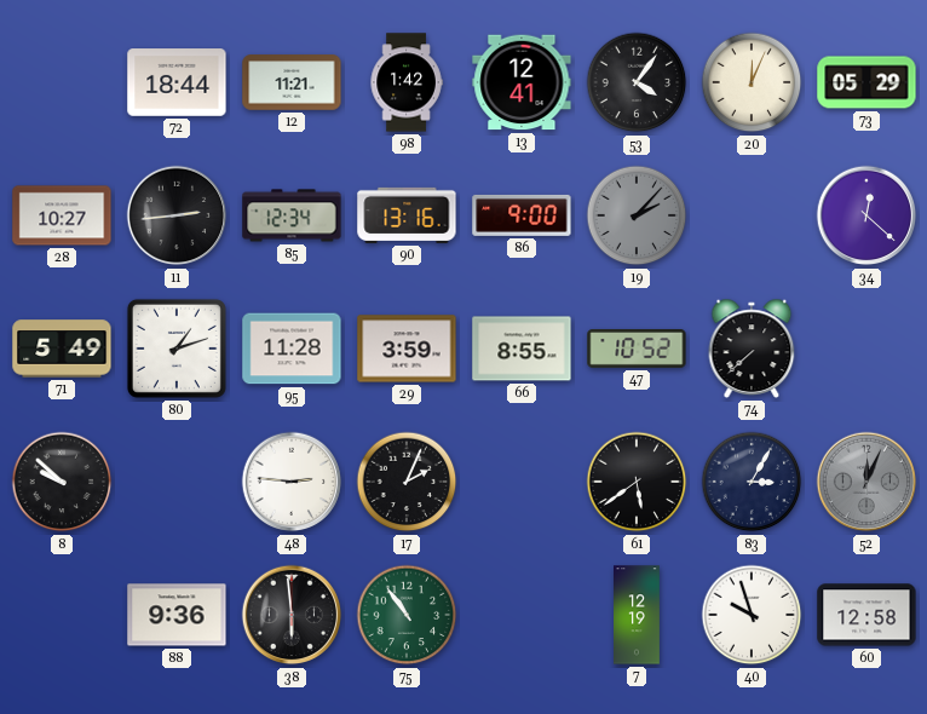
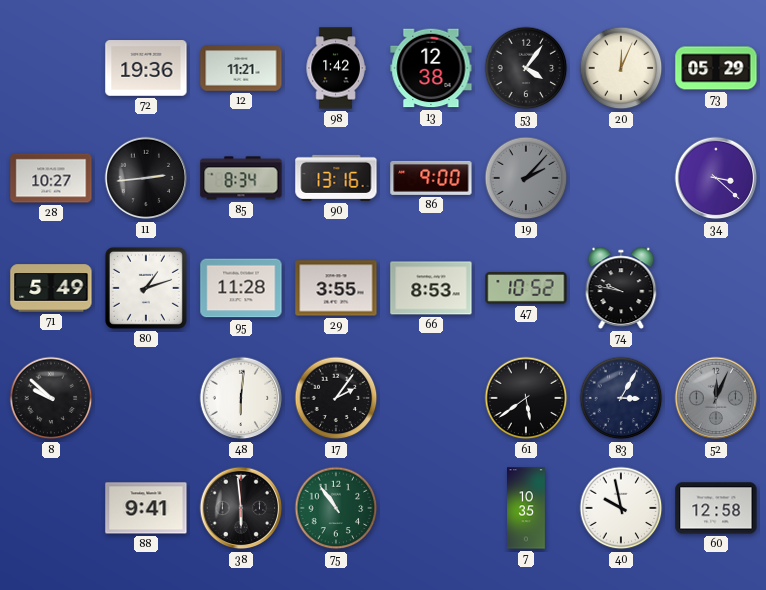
72: 18:44 -> 19:36 (146, 68)
13: 12:41 -> 12:38 (431, 68)
85: 12:34 -> 8:34 (241, 178)
34: 12:22 -> 3:22 (716, 178)
29: 3:59 -> 3:55 (336, 288)
66: 8:55 -> 8:53 (431, 288)
74: 7:38 -> 9:47 (621, 288)
48: 2:46 -> 6:01 (241, 398)
17: 2:04 -> 2:06 (336, 398)
88: 9:36 -> 9:41 (146, 508)
7: 12:19 -> 10:35 (526, 508)
40: 9:57 -> 9:58 (621, 508)
